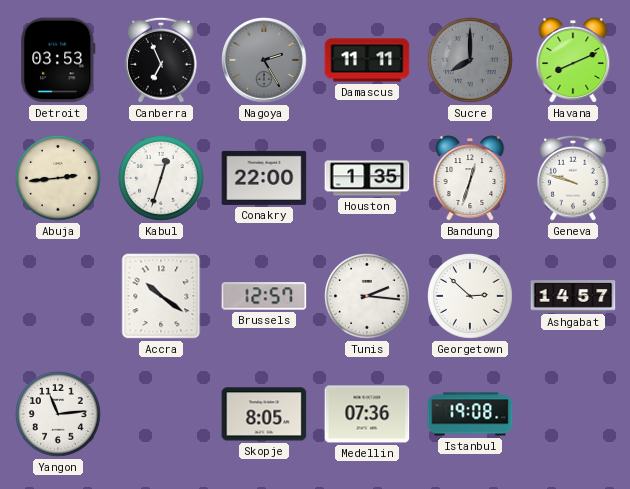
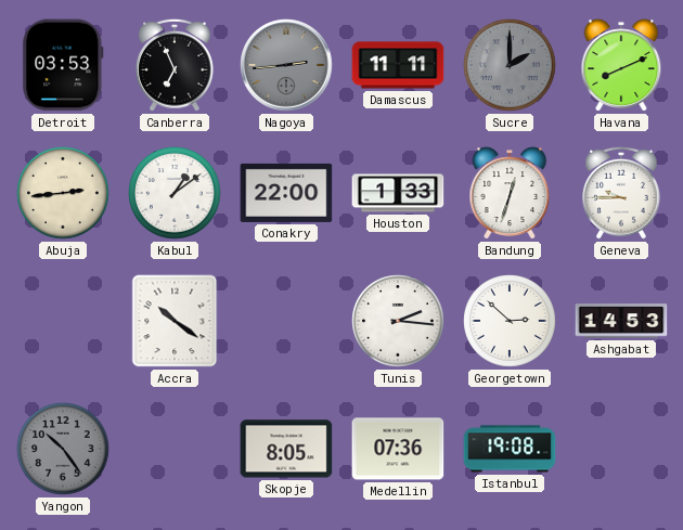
Nagoya: 2:25 -> 2:44 (286, 65)
Sucre: 8:00 -> 2:00 (510, 65)
Kabul: 12:33 -> 1:09 (175, 193)
Houston: 1:35 -> 1:33 (398, 193)
Geneva: 9:48 -> 9:45 (622, 193)
Brussels: 12:57 -> none (264, 296)
Ashgabat: 14:57 -> 14:53 (621, 321)
Yangon: 11:14 -> 10:24 (63, 449)
Yangon dial: white -> grey (63, 449)
